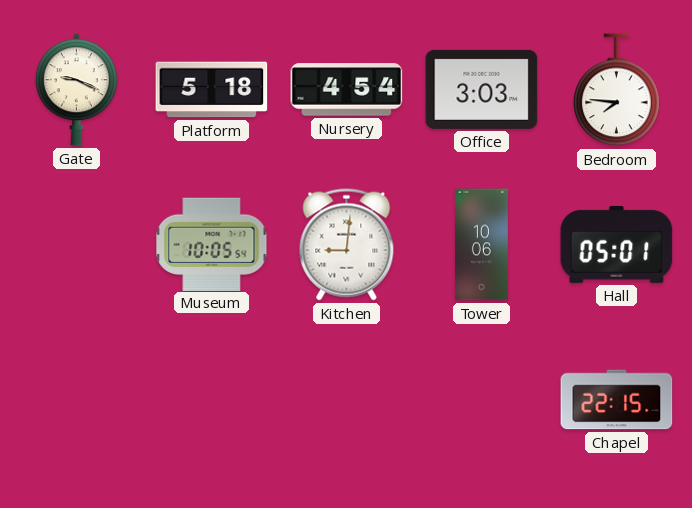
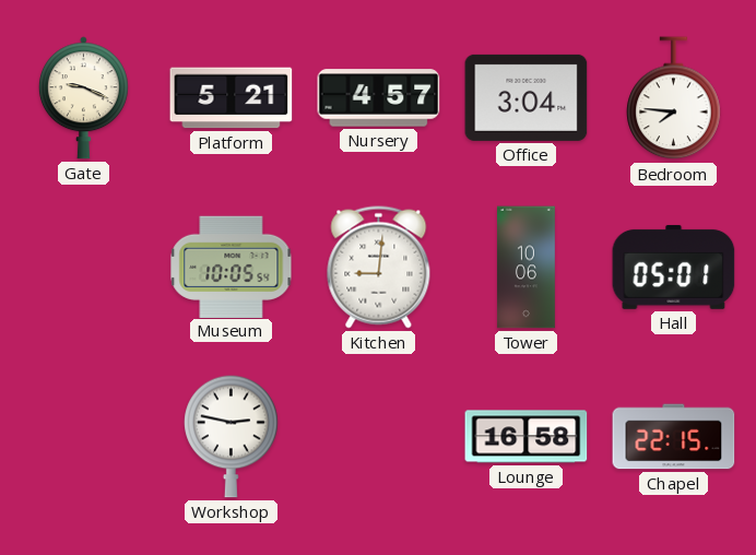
Platform: 5:18 -> 5:21 (232, 98)
Nursery: 4:54 -> 4:57 (379, 98)
Office: 3:03 -> 3:04 (527, 97)
Workshop: none -> 2:47 (232, 436)
Lounge: none -> 16:58 (527, 437)
